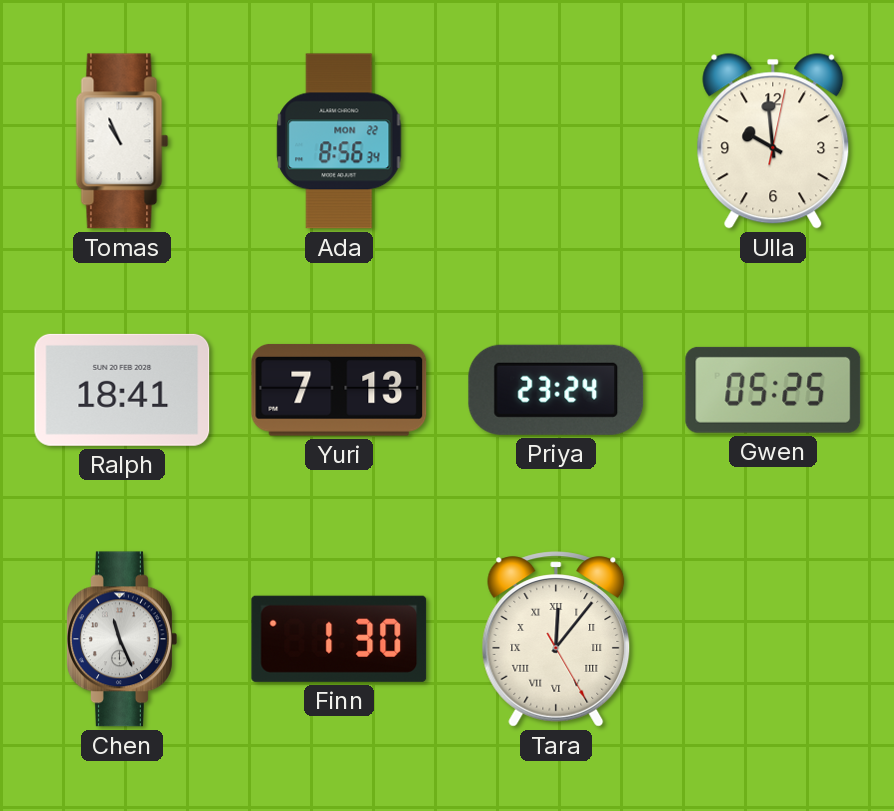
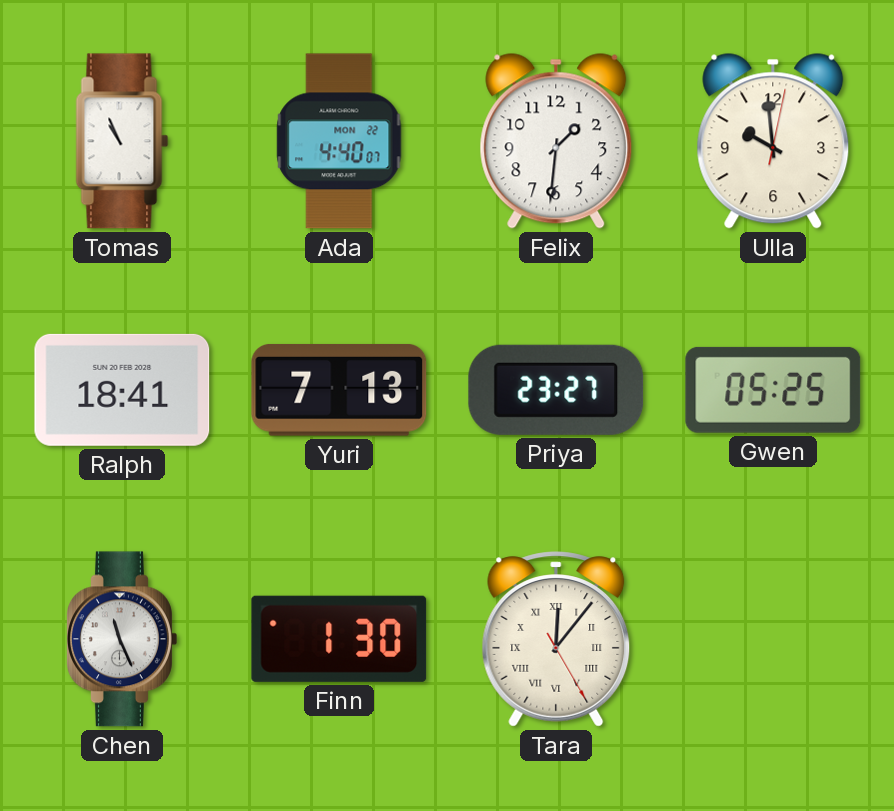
Ada: 8:56 -> 4:40 (339, 141)
Felix: none -> 1:31 (556, 141)
Priya: 23:24 -> 23:27 (556, 390)
